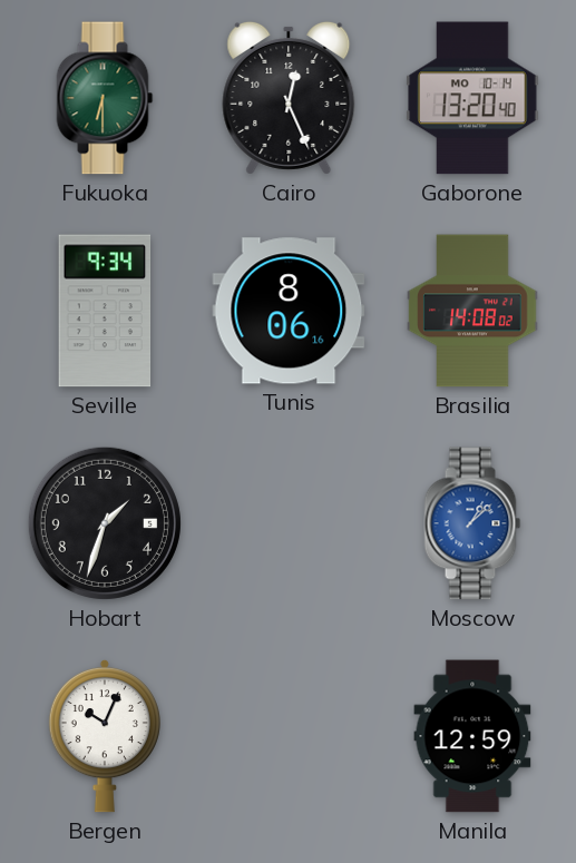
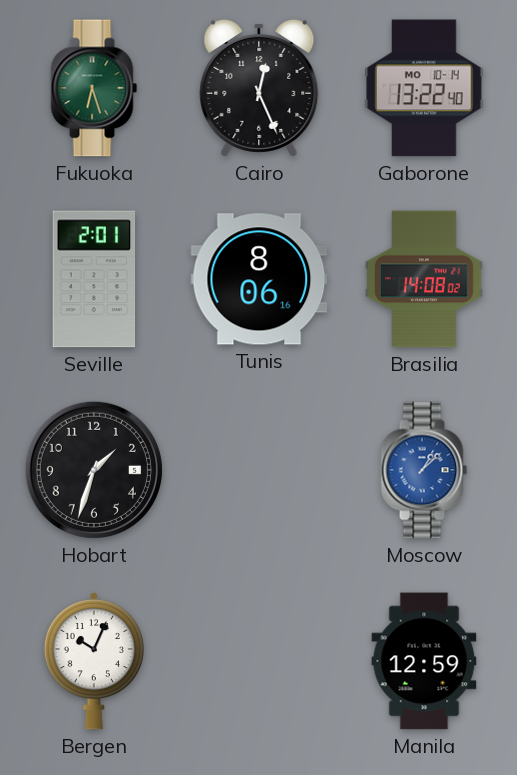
Fukuoka: 6:30 -> 6:27 (94, 88)
Gaborone: 13:20 -> 13:22 (424, 88)
Seville: 9:34 -> 2:01 (94, 279)
